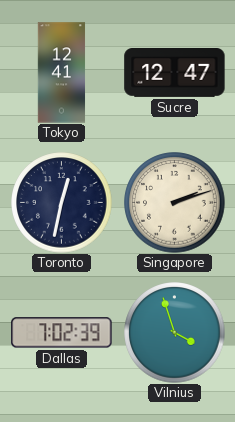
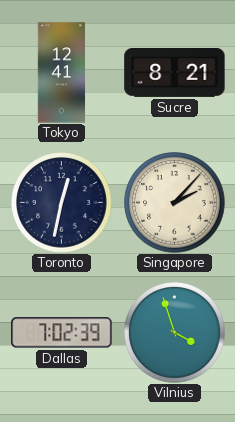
Sucre: 12:47 -> 8:21 (175, 73)
Singapore: 2:12 -> 2:07 (175, 203)
